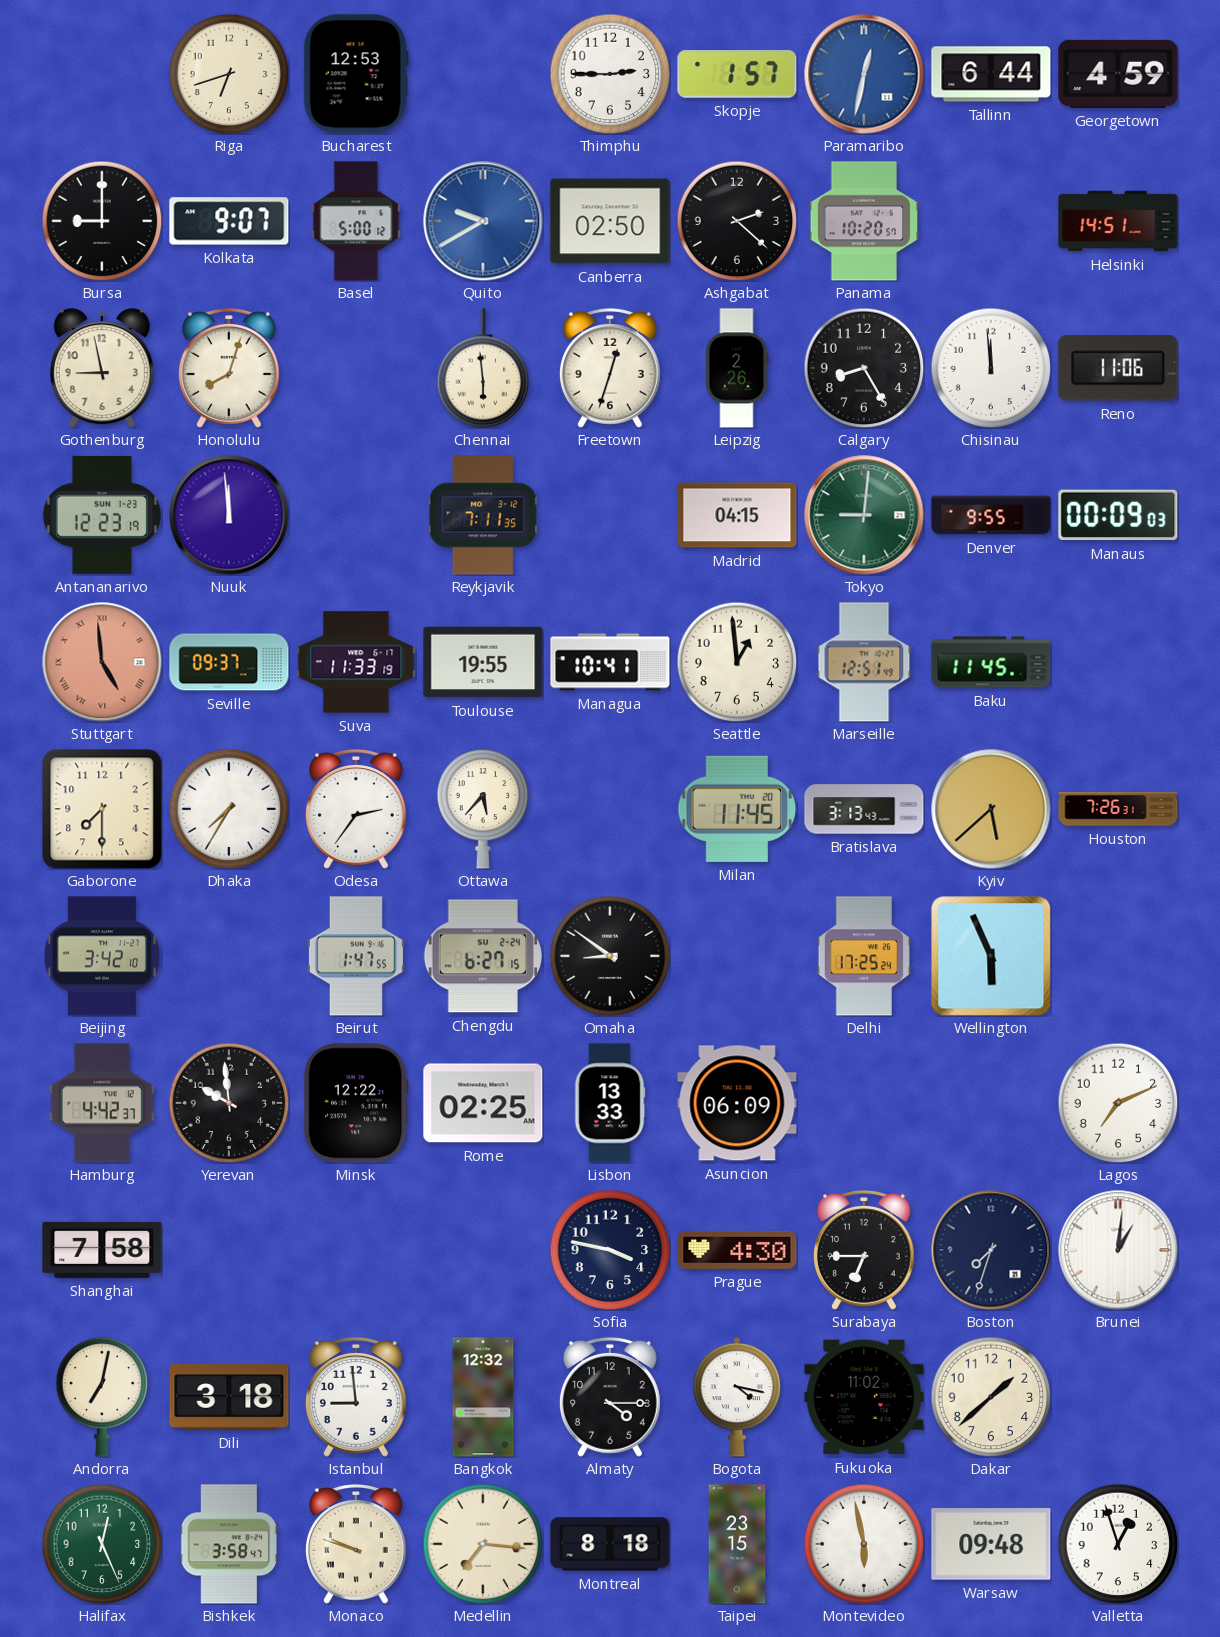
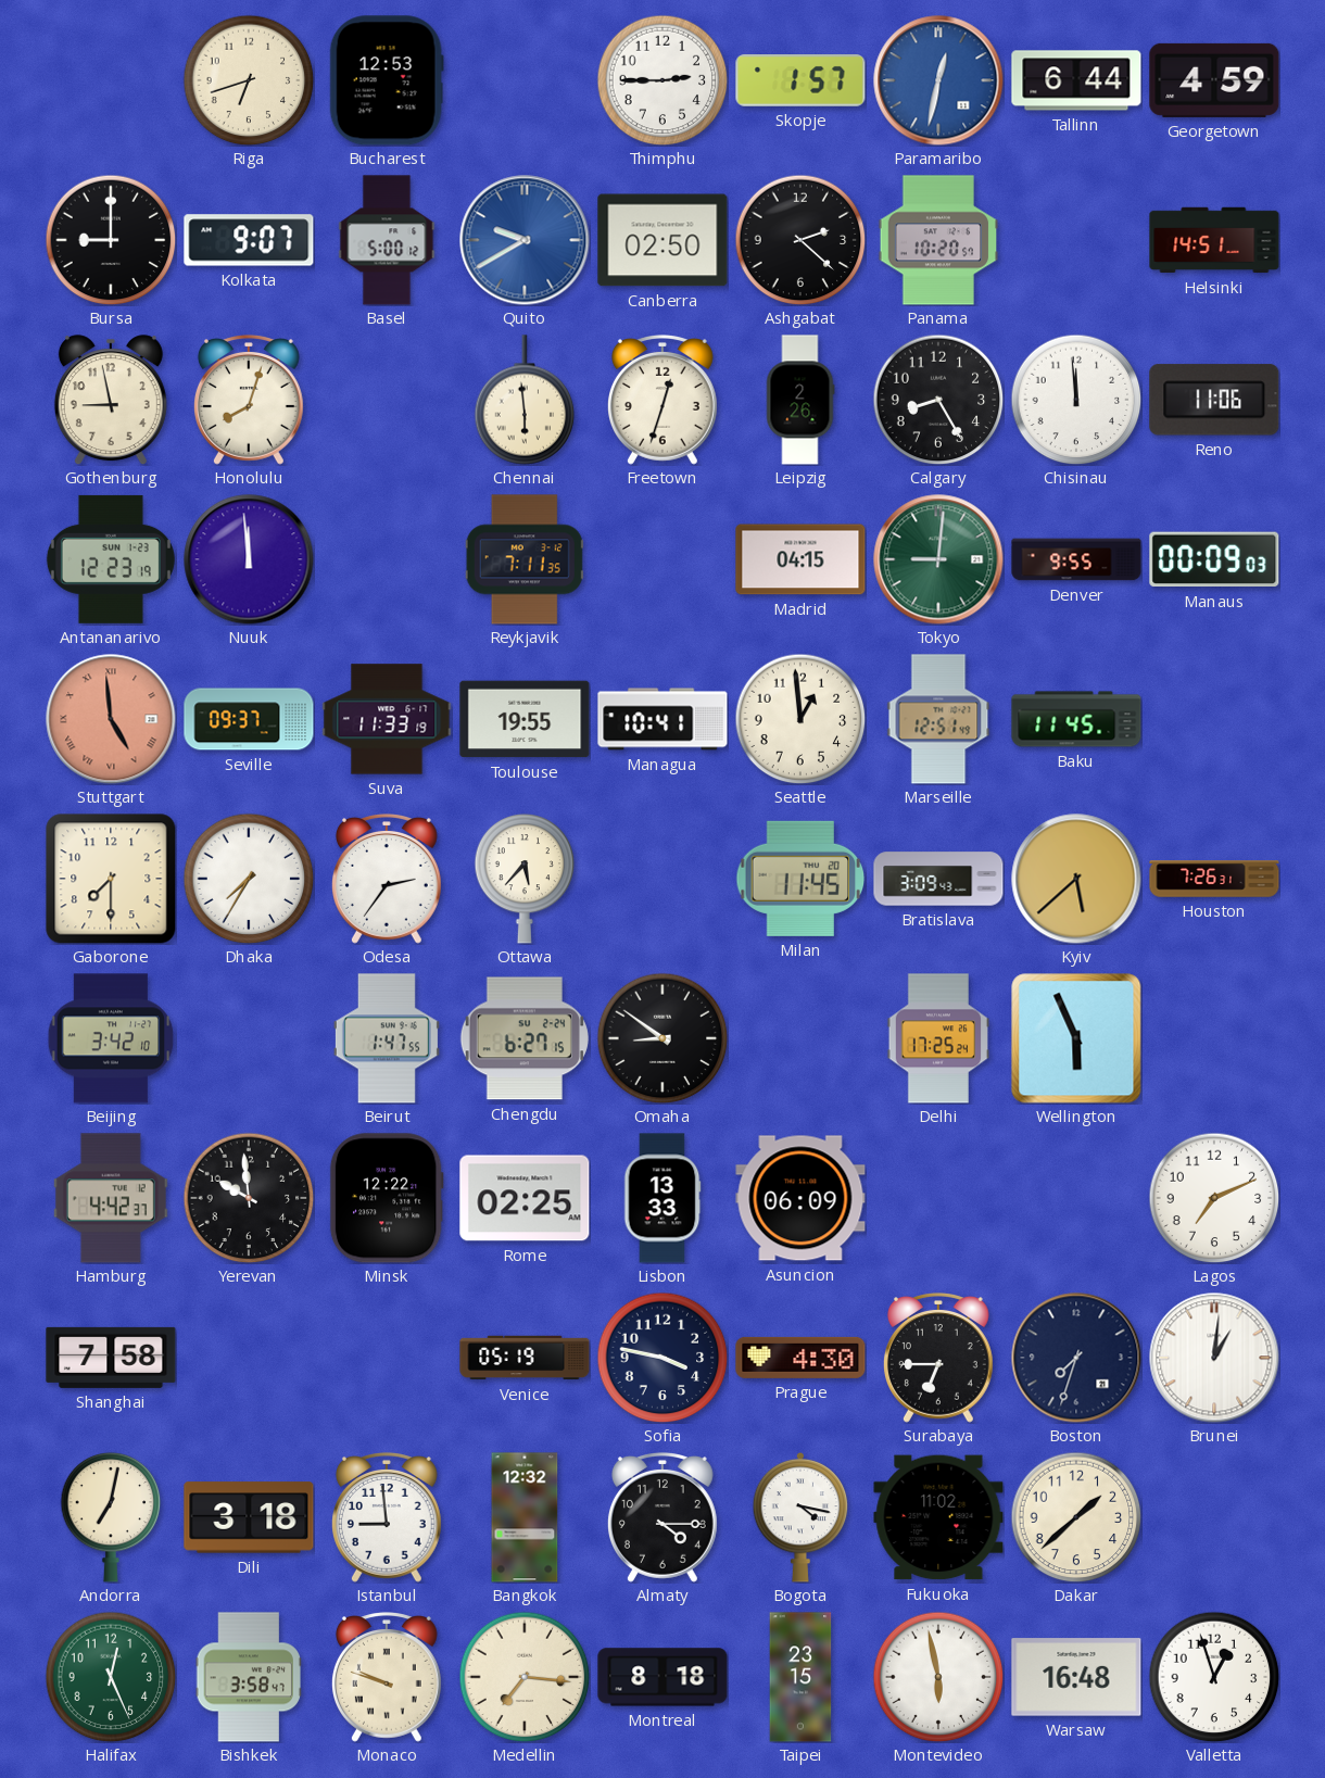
Bratislava: 3:13 -> 3:09 (938, 879)
Venice: none -> 05:19 (525, 1358)
Warsaw: 09:48 -> 16:48 (1076, 1677)
